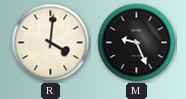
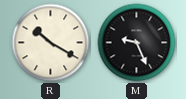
R: 4:01 -> 10:20 (51, 43)
